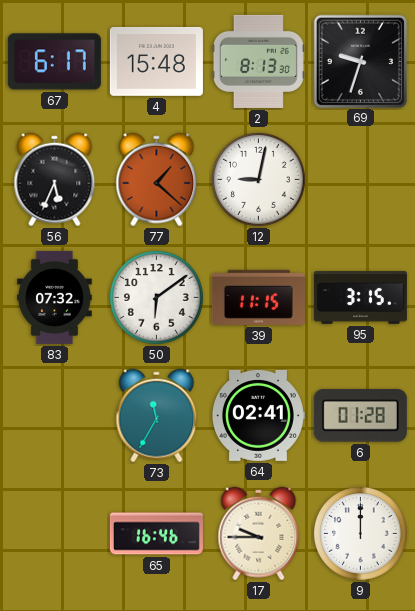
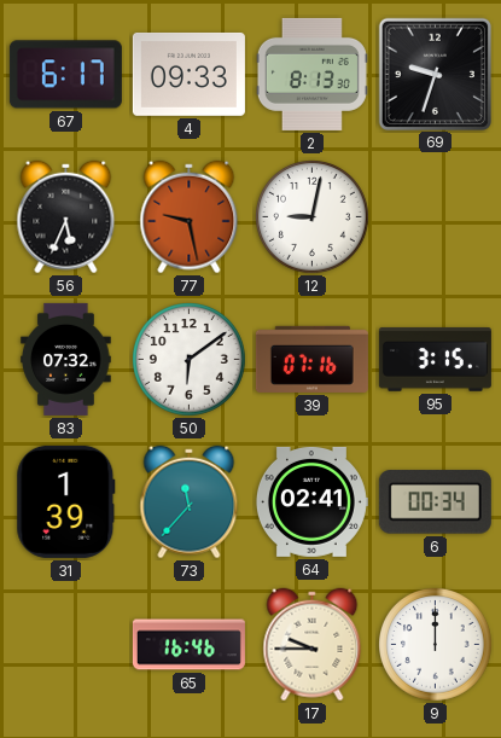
4: 15:48 -> 09:33 (188, 74)
77: 1:22 -> 9:28 (190, 217)
39: 11:15 -> 07:16 (311, 359)
31: none -> 1:39 (66, 501)
73: 11:35 -> 11:37 (190, 502)
6: 01:28 -> 00:34 (435, 502)
